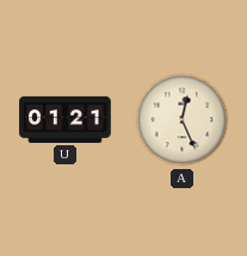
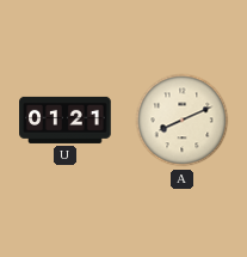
A: 12:26 -> 8:11 (183, 121)
